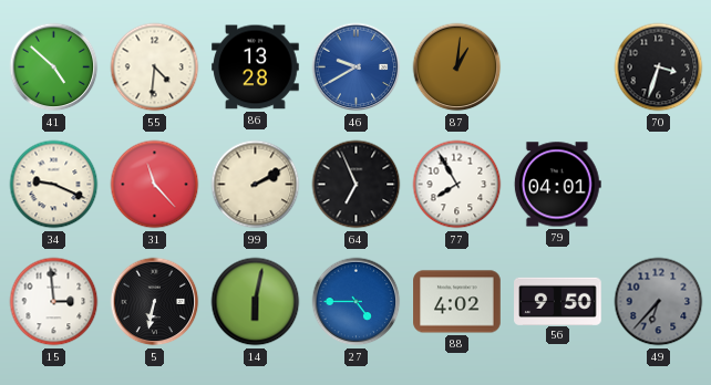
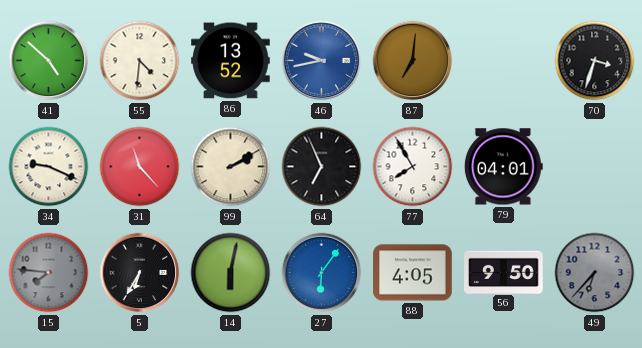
86: 13:28 -> 13:52 (231, 61)
46: 9:40 -> 9:43 (322, 61)
87: 1:01 -> 7:01 (413, 61)
15: 2:59 -> 7:46 (49, 273)
15 dial: white -> grey (49, 273)
5: 6:32 -> 6:35 (140, 273)
27: 4:45 -> 6:06 (322, 273)
88: 4:02 -> 4:05 (413, 273)
